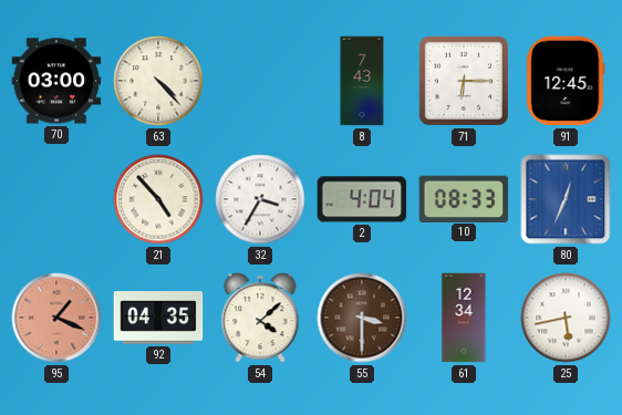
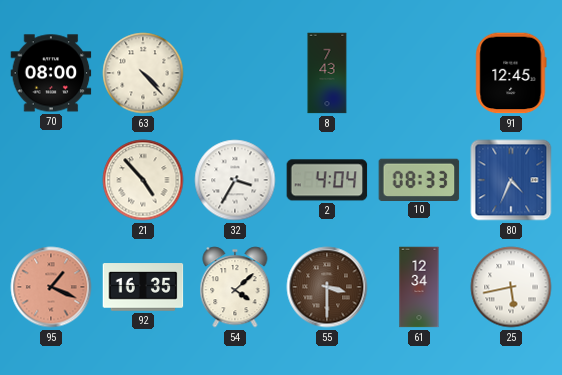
70: 03:00 -> 08:00 (51, 73)
71: 6:15 -> none (464, 81)
80: 12:34 -> 4:34 (511, 180)
92: 04:35 -> 16:35 (143, 287)
